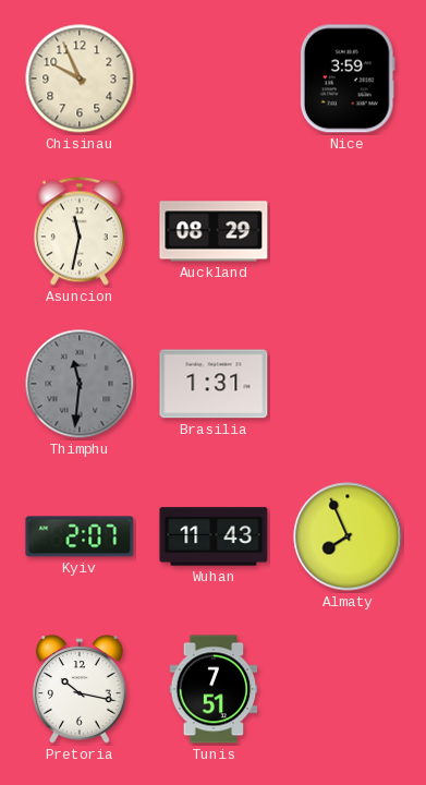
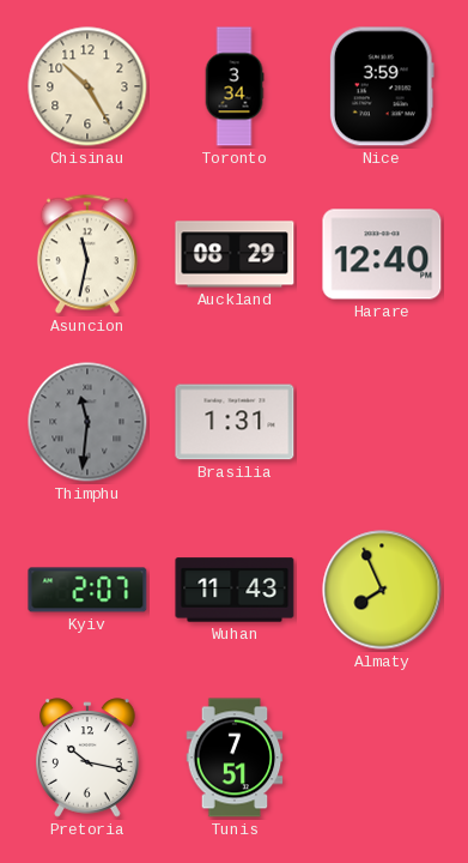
Chisinau: 9:56 -> 10:25 (87, 86)
Toronto: none -> 3:34 (235, 86)
Harare: none -> 12:40 (382, 254)
